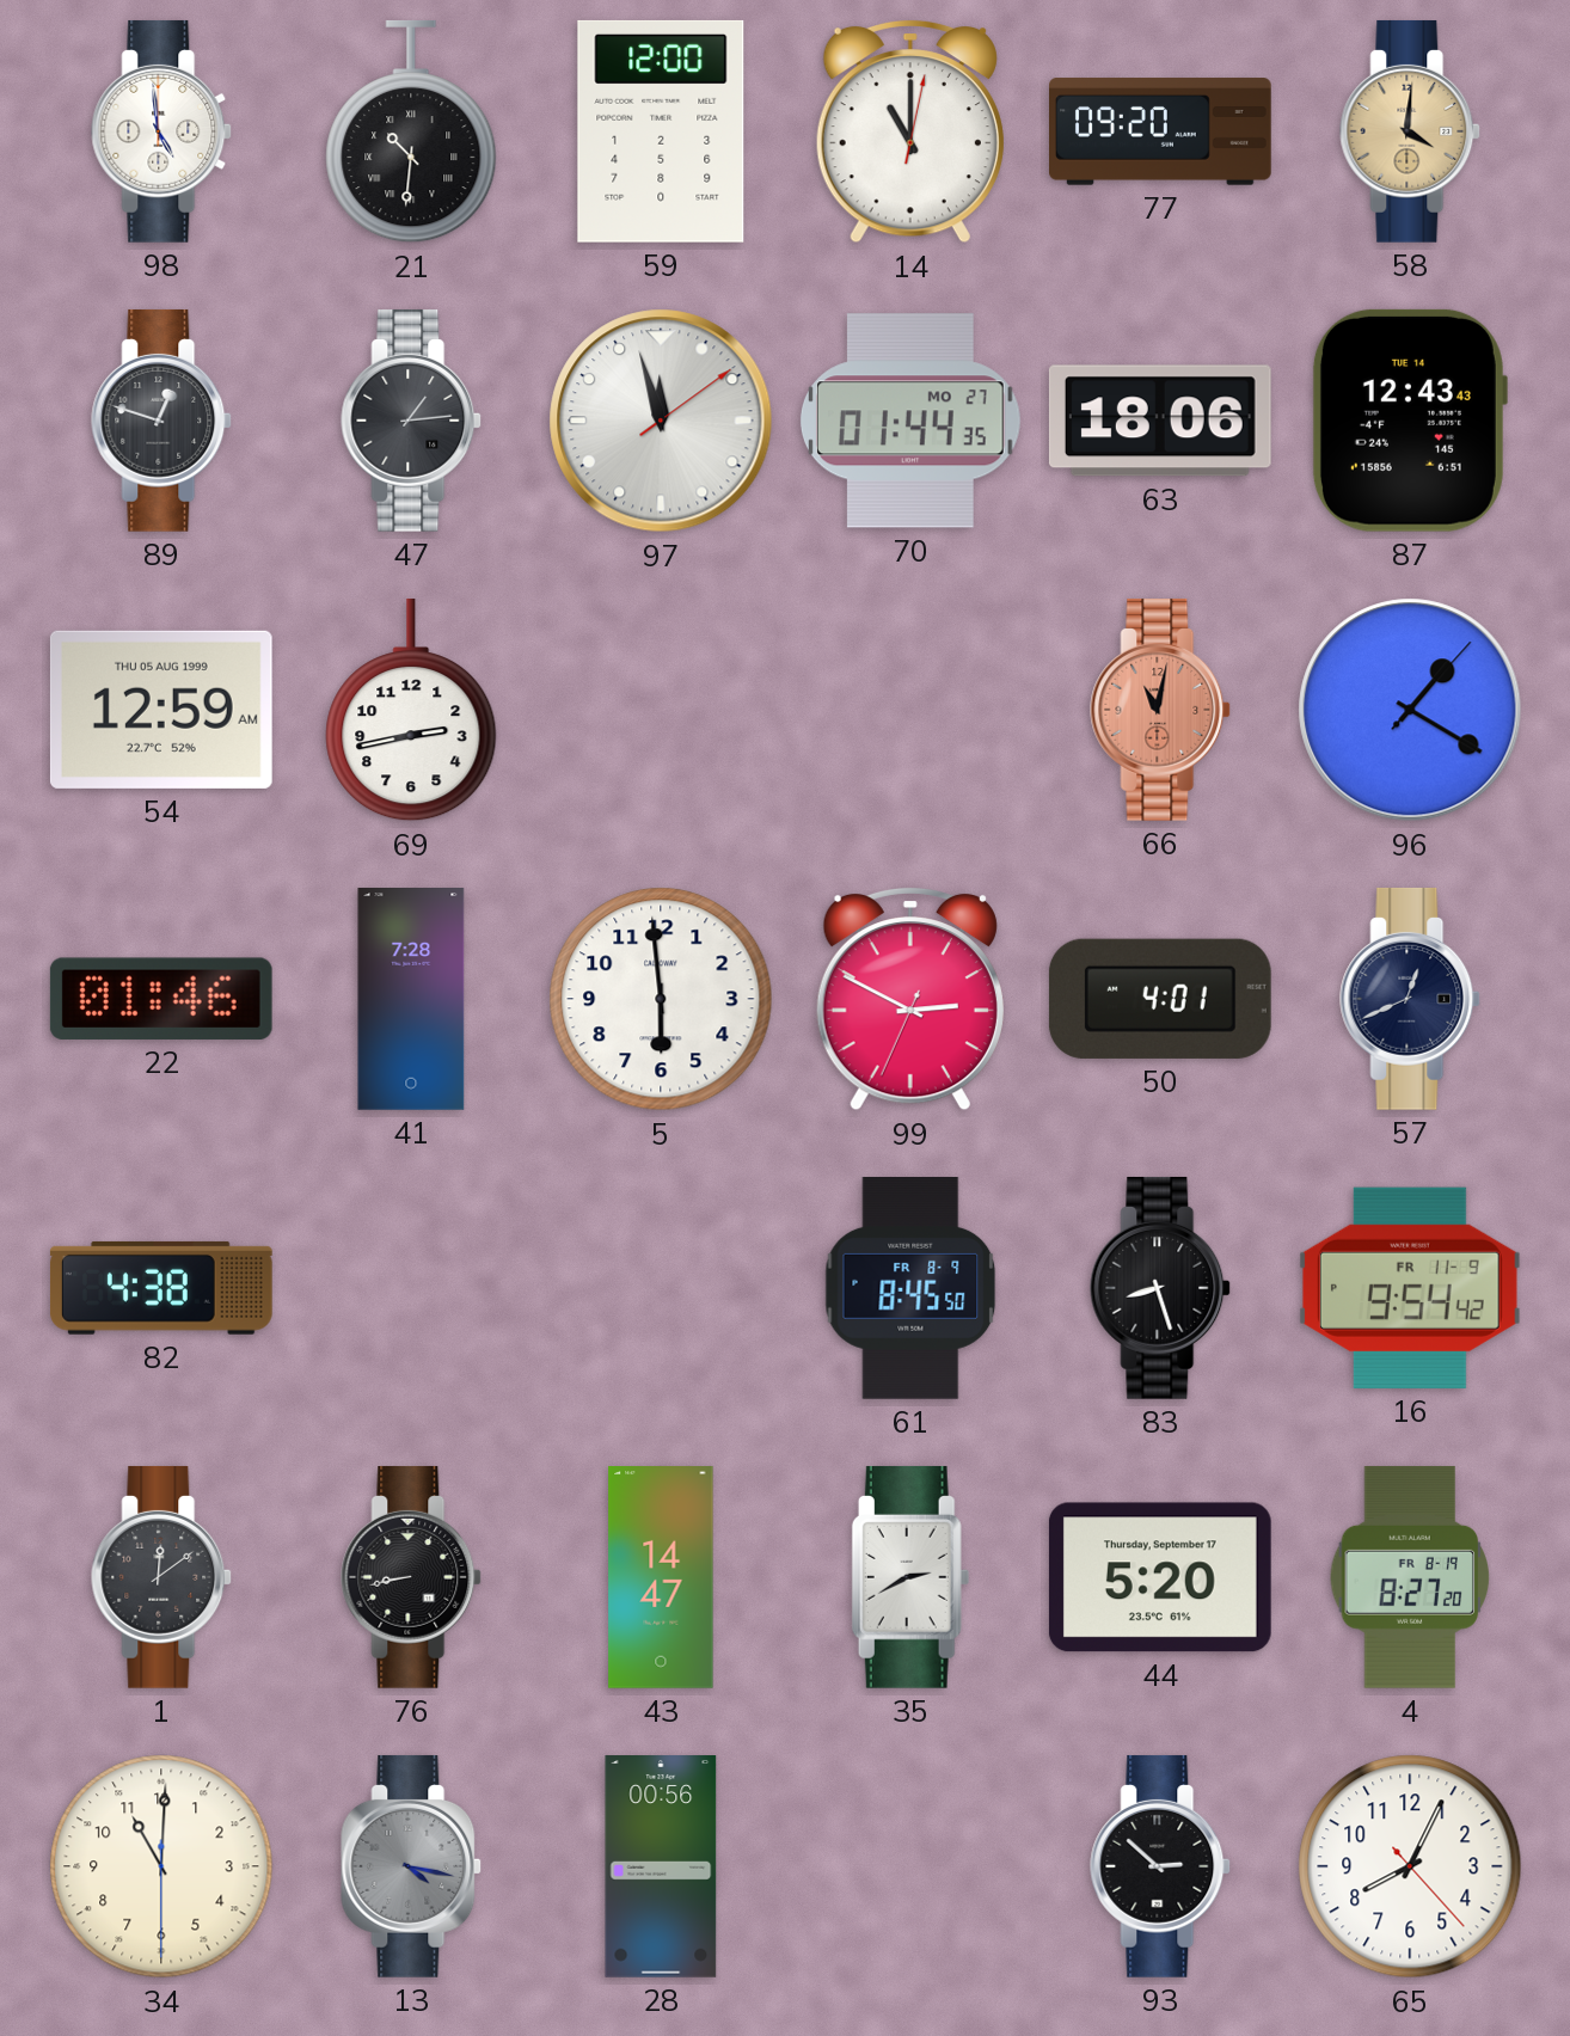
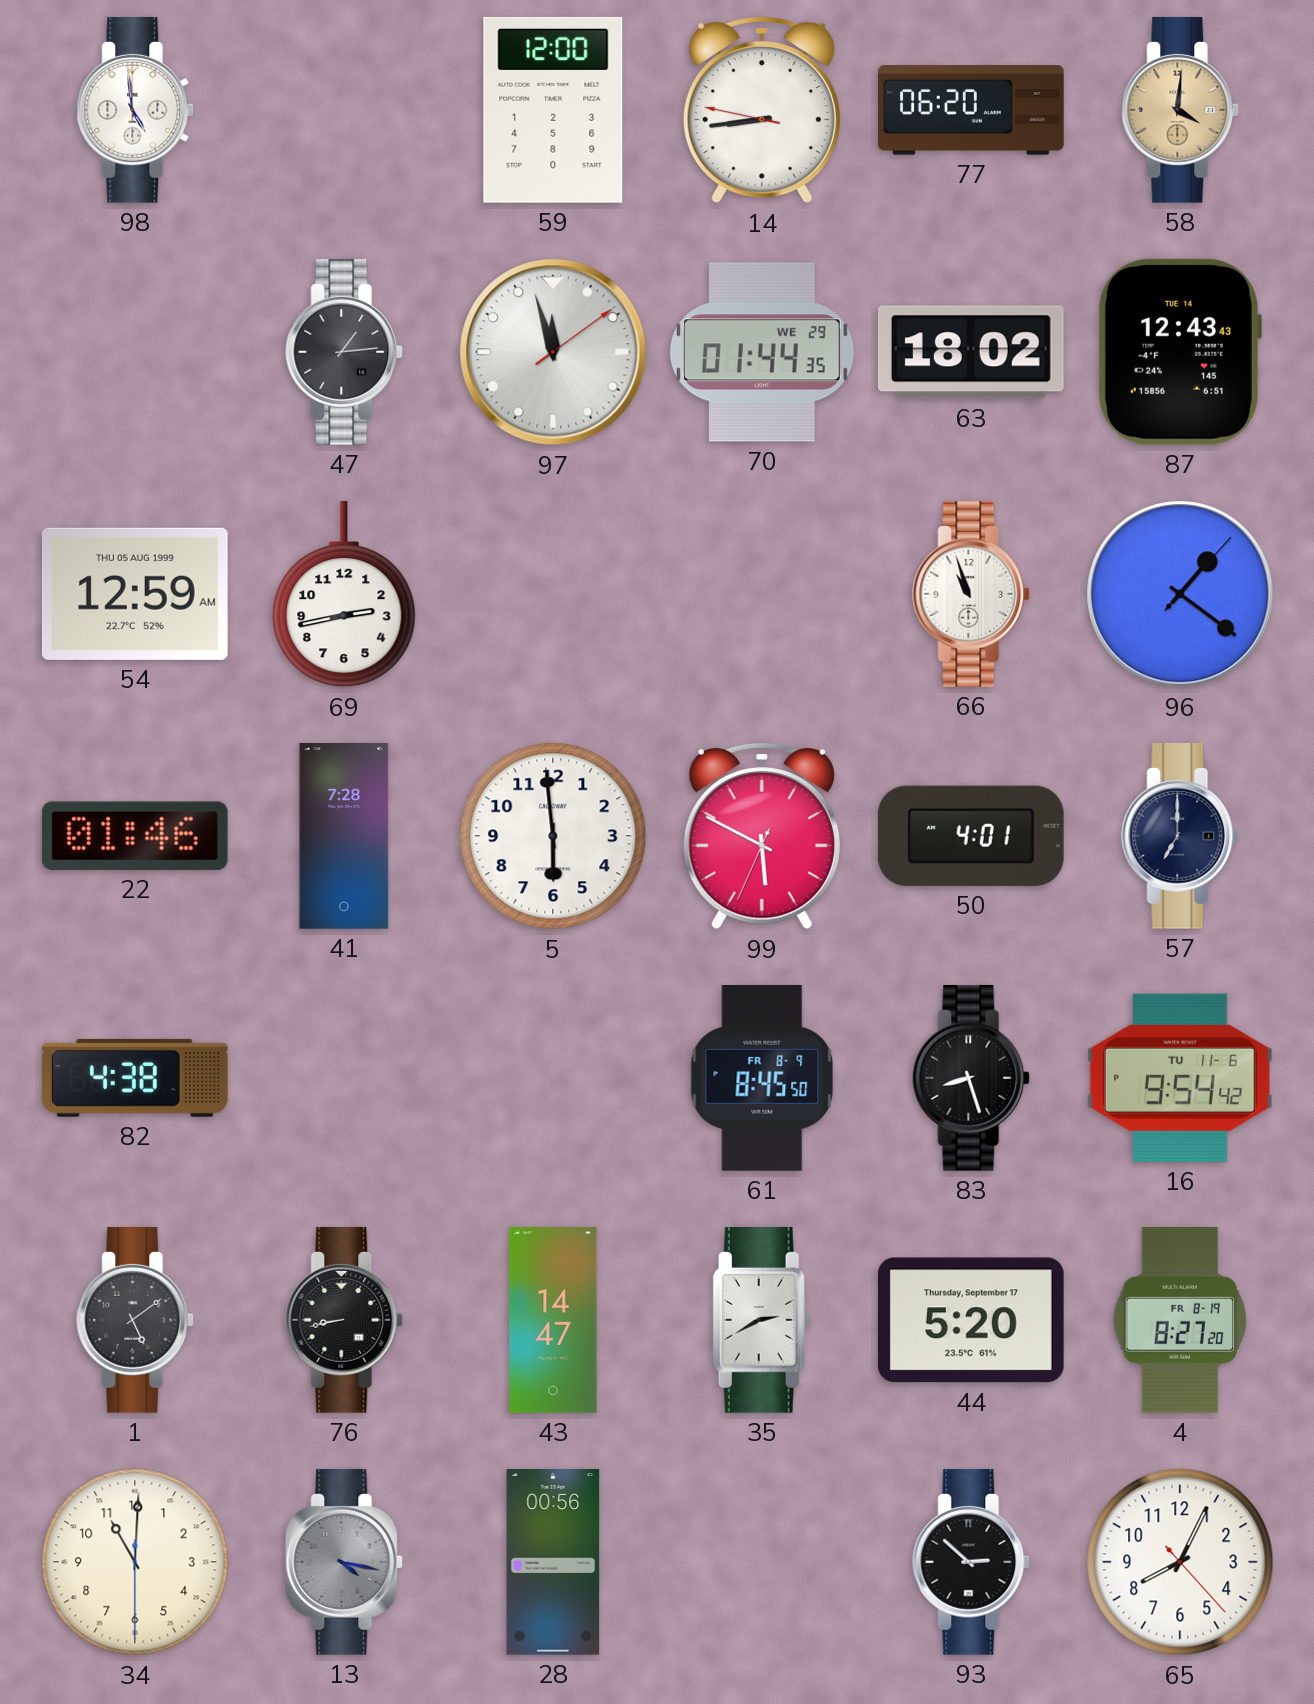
21: 10:31 -> none (411, 131)
14: 11:00 -> 8:43 (762, 110)
77: 09:20 -> 06:20 (972, 110)
89: 12:48 -> none (162, 421)
70 date: MO 27 -> WE 29 (762, 352)
63: 18:06 -> 18:02 (971, 352)
66: 11:02 -> 10:57 (972, 594)
66 dial: salmon -> white (972, 594)
96: 1:20 -> 1:21 (1180, 594)
99: 2:49 -> 5:49 (762, 836)
57: 12:41 -> 7:00 (1181, 836)
16 date: FR 11-9 -> TU 11-6 (1180, 1078)
1: 12:09 -> 5:09 (136, 1320)
